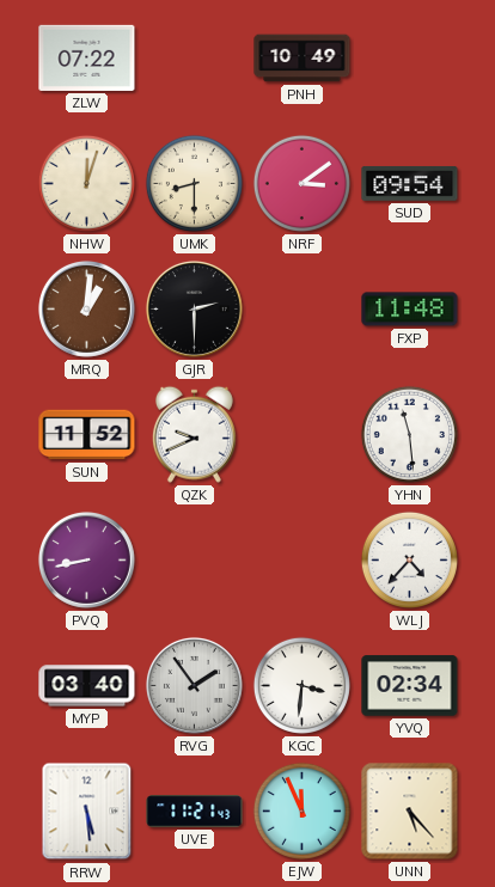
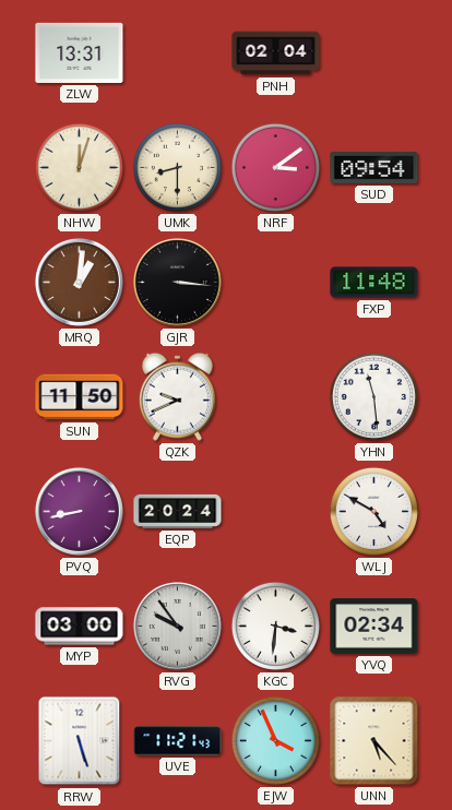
ZLW: 07:22 -> 13:31 (80, 52)
PNH: 10:49 -> 02:04 (276, 53)
GJR: 2:30 -> 3:16 (177, 282)
SUN: 11:52 -> 11:50 (80, 397)
EQP: none -> 20:24 (178, 511)
WLJ: 4:37 -> 4:50 (373, 511)
MYP: 03:40 -> 03:00 (80, 627)
RVG: 1:54 -> 9:54 (177, 626)
RRW: 5:29 -> 5:27 (80, 741)
EJW: 11:56 -> 3:56 (275, 740)
